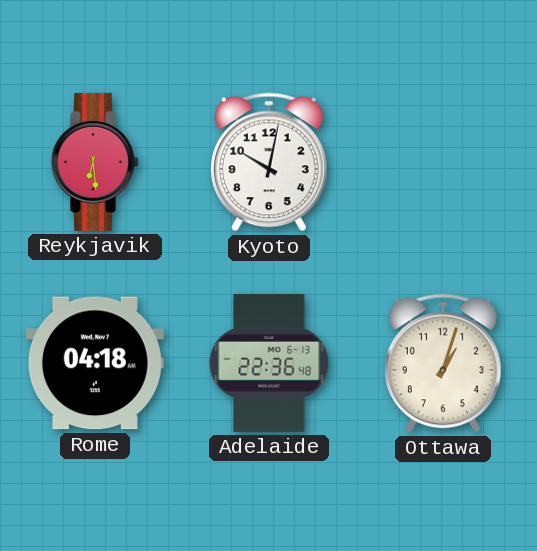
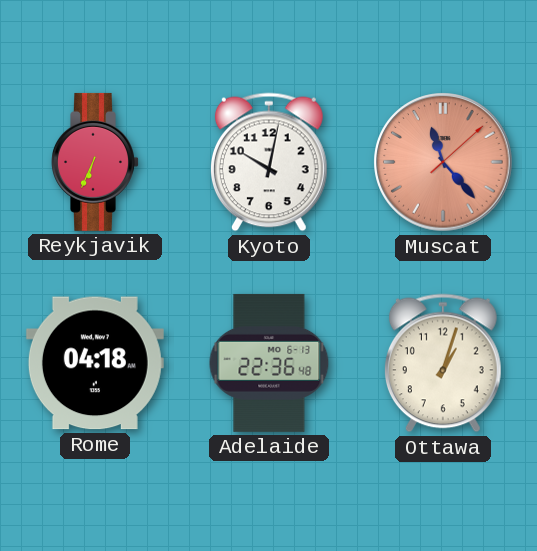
Reykjavik: 6:29 -> 6:34 (95, 162)
Muscat: none -> 11:23 (443, 162)
